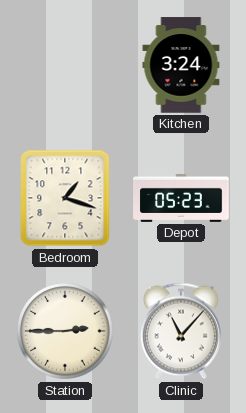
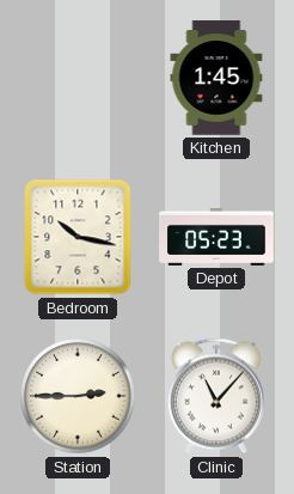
Kitchen: 3:24 -> 1:45 (216, 78)
Bedroom: 1:18 -> 10:17 (78, 237)
